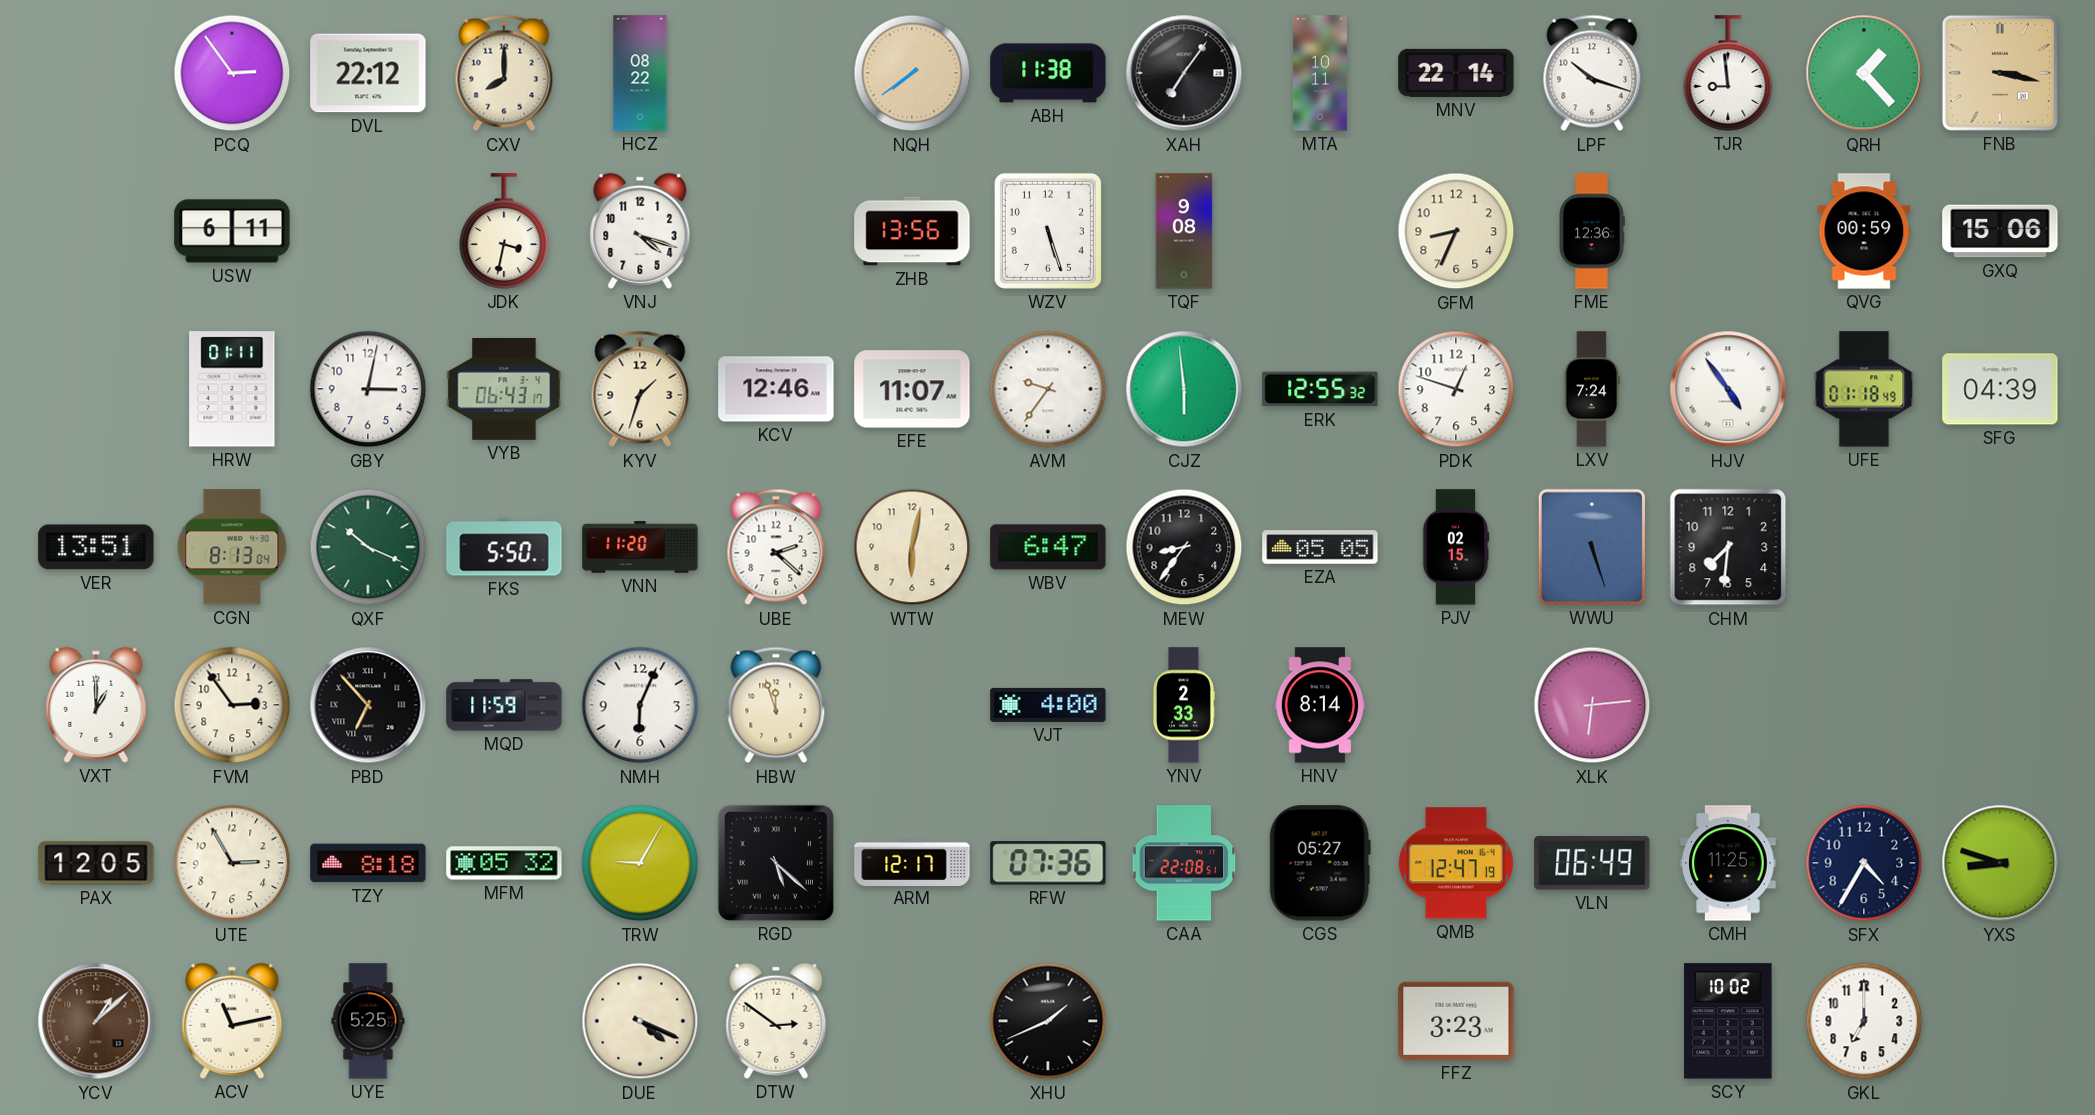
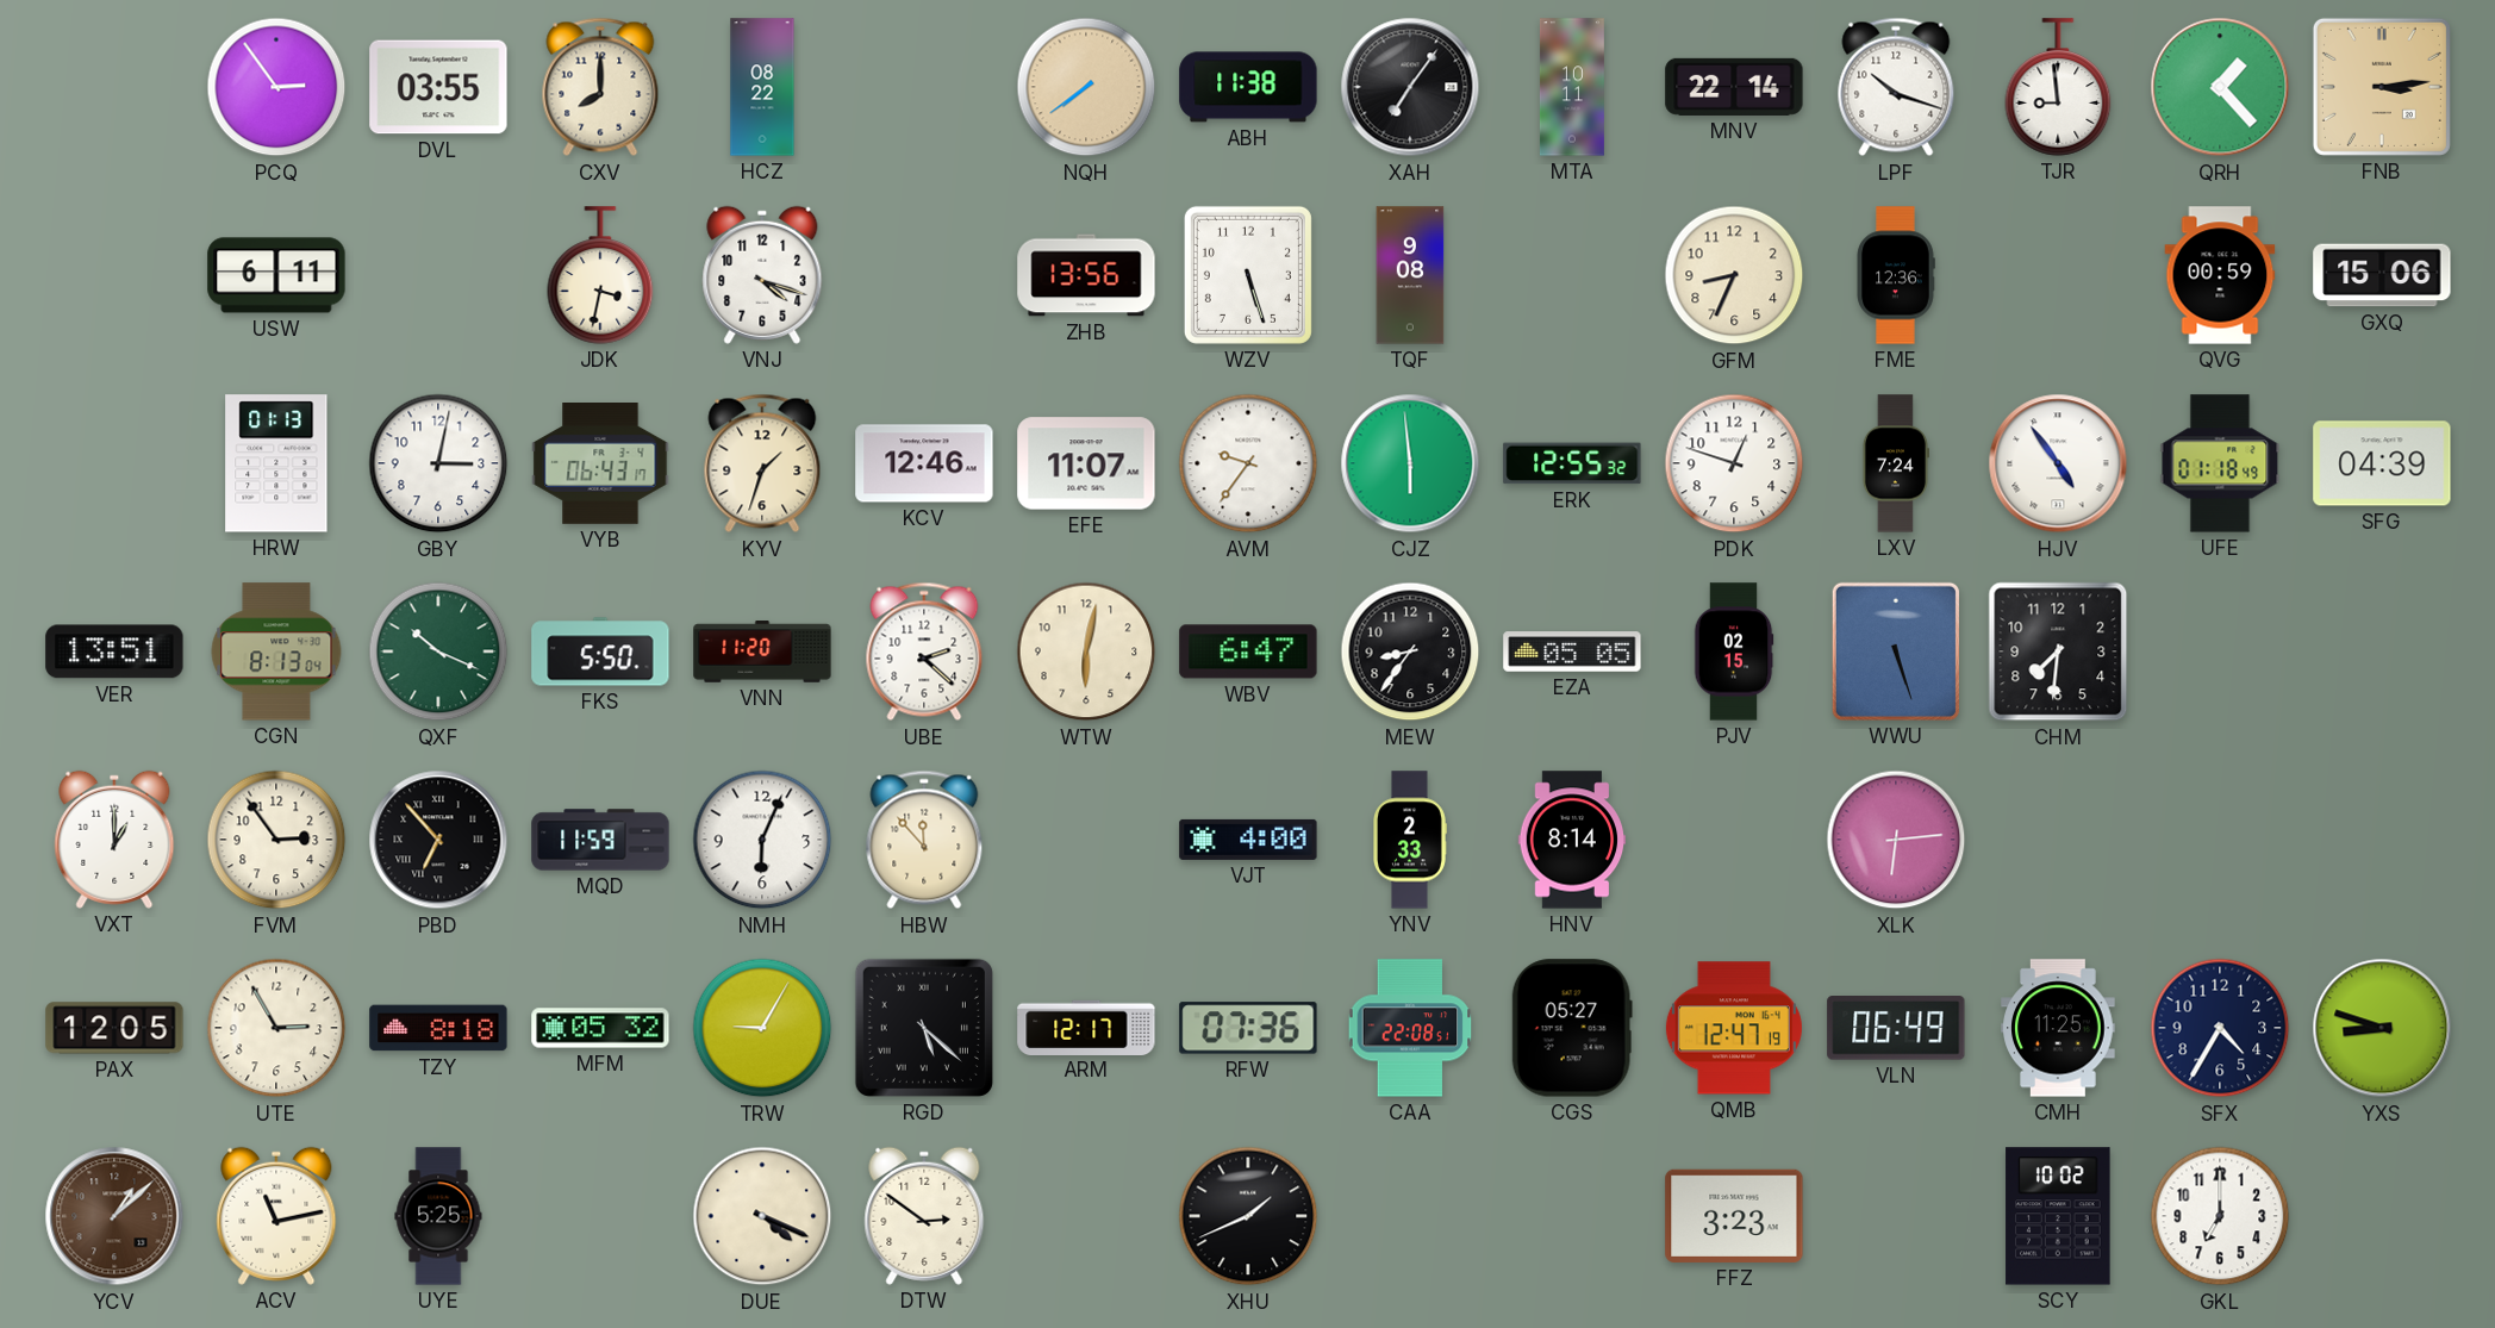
DVL: 22:12 -> 03:55 (438, 87)
FNB: 3:17 -> 3:14 (2382, 87)
HRW: 01:11 -> 01:13 (276, 463)
HBW: 11:57 -> 11:53 (924, 840)
